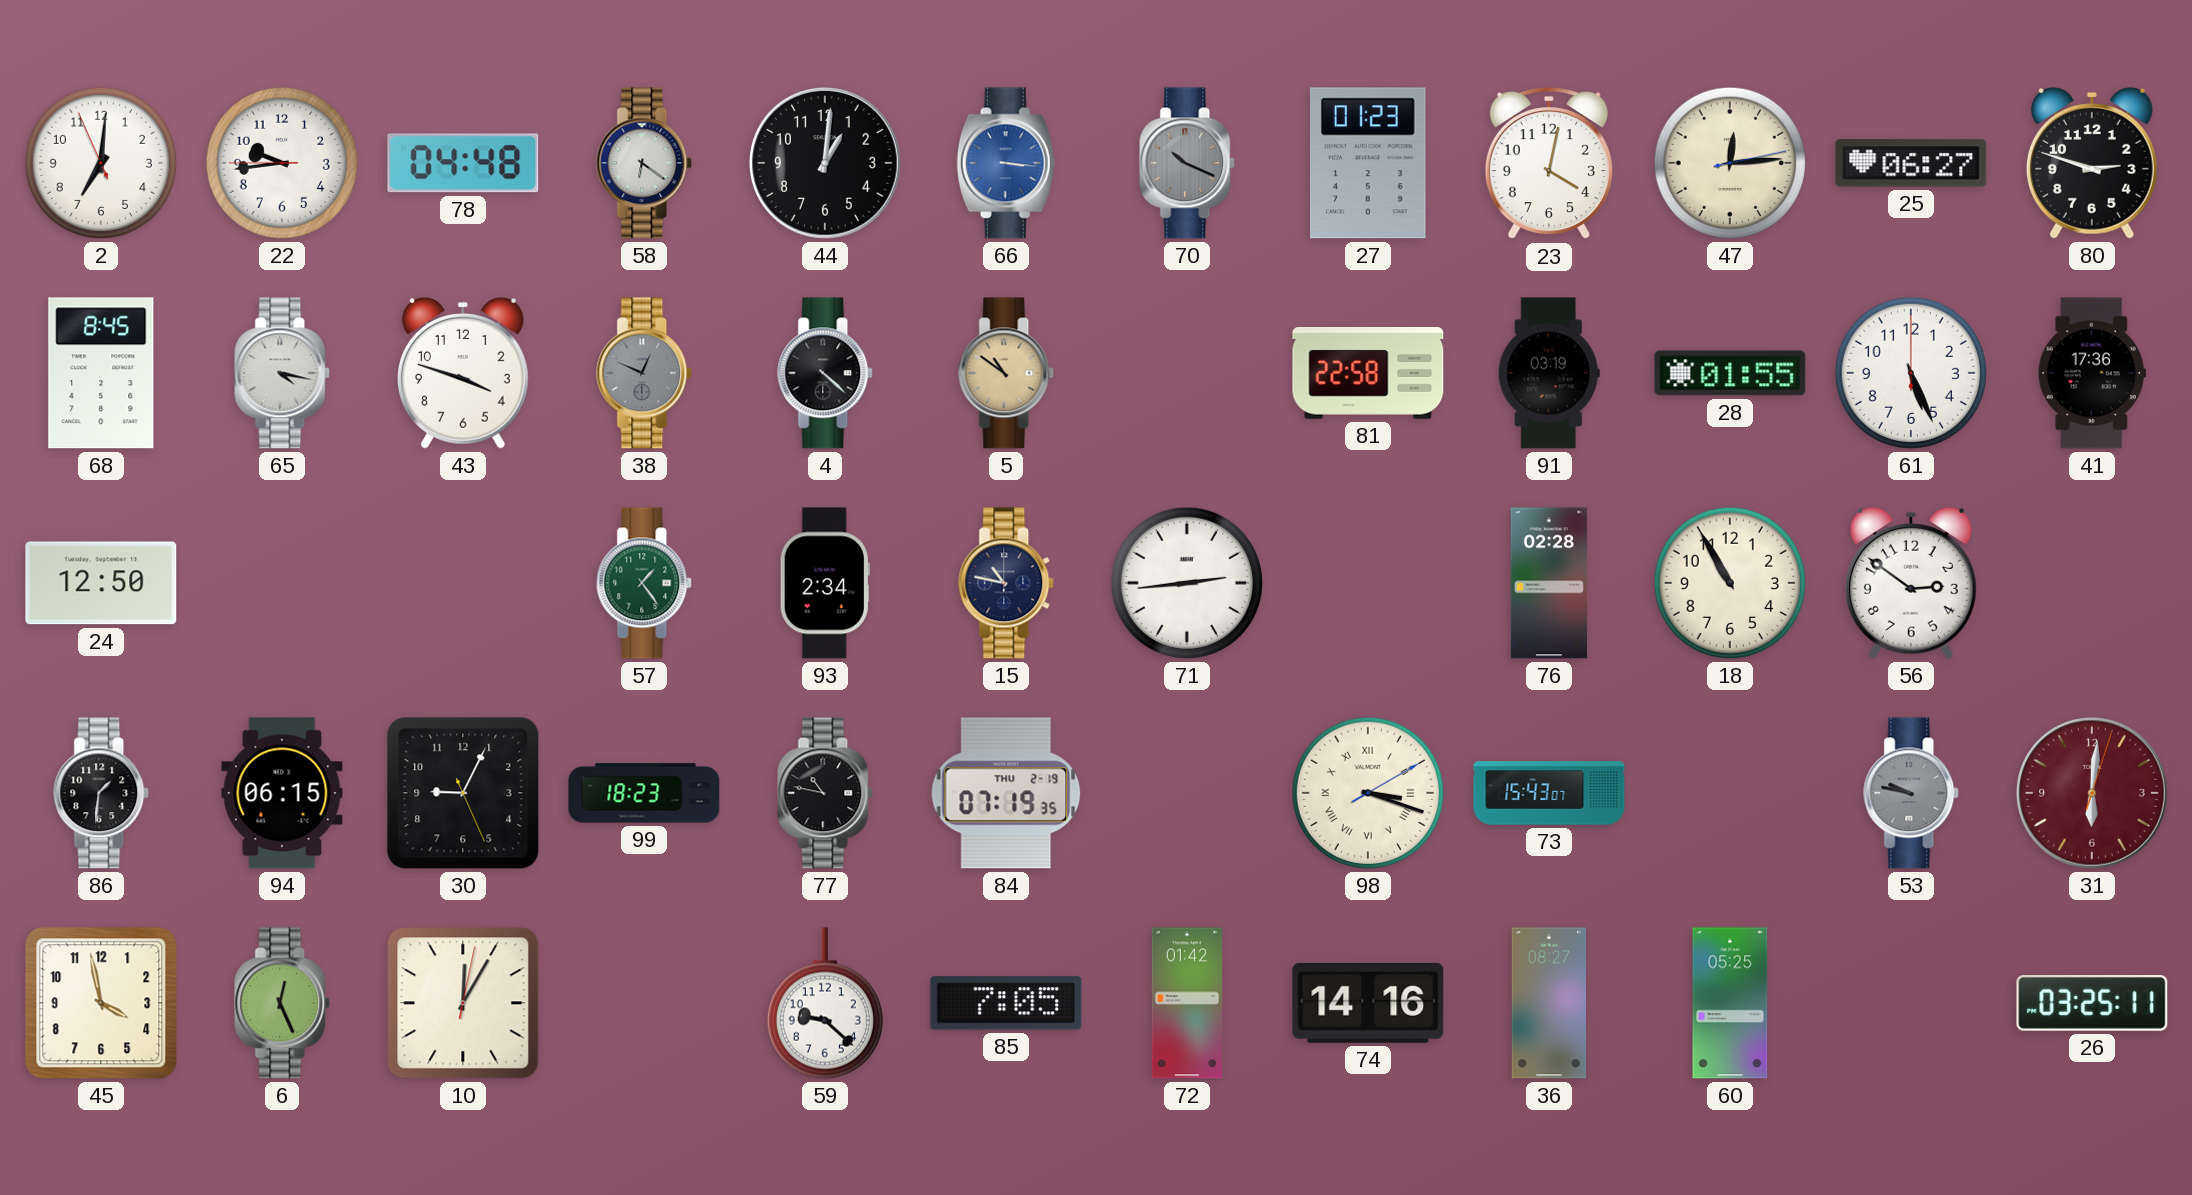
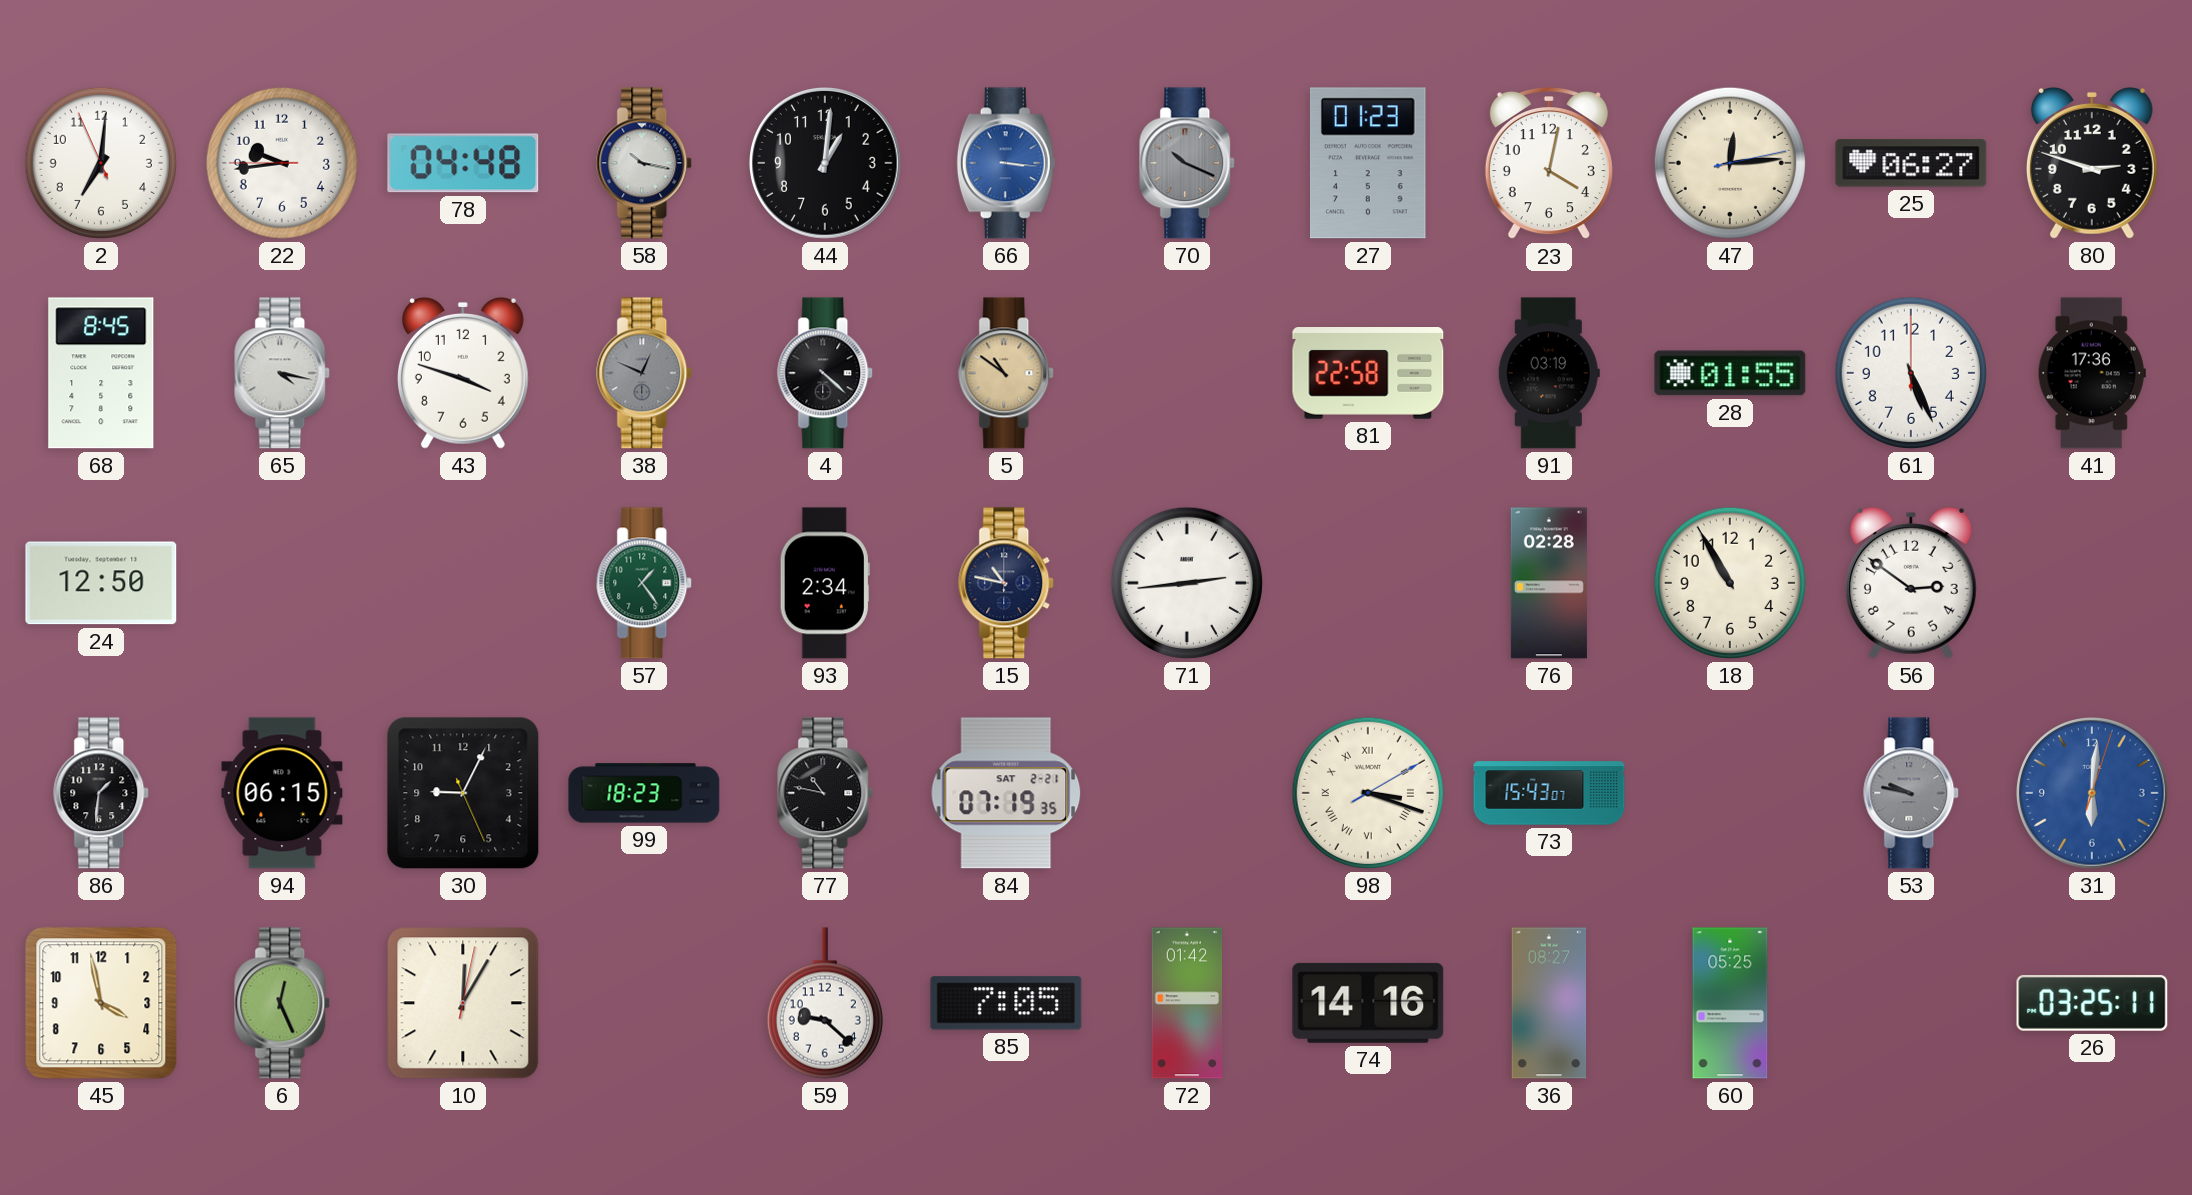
58: 6:21 -> 10:17 (645, 163)
84 date: THU 2-19 -> SAT 2-21 (1006, 793)
31 dial: burgundy -> blue (2093, 794)
